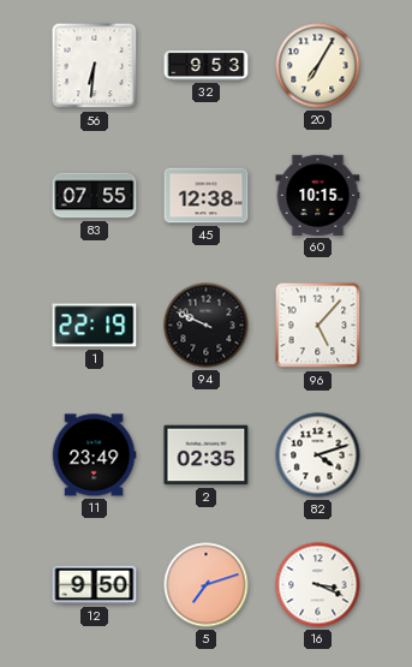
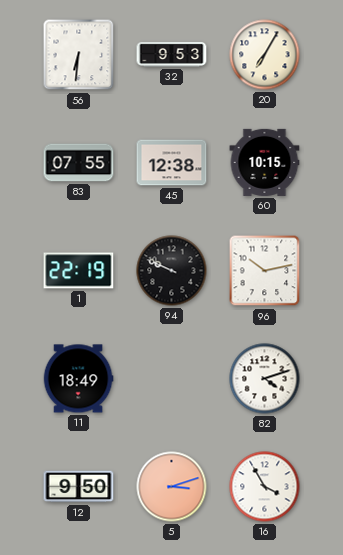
96: 5:07 -> 10:13 (265, 271)
11: 23:49 -> 18:49 (78, 379)
2: 02:35 -> none (207, 455)
5: 7:12 -> 3:12 (172, 487)
16: 3:19 -> 3:55 (265, 487)
